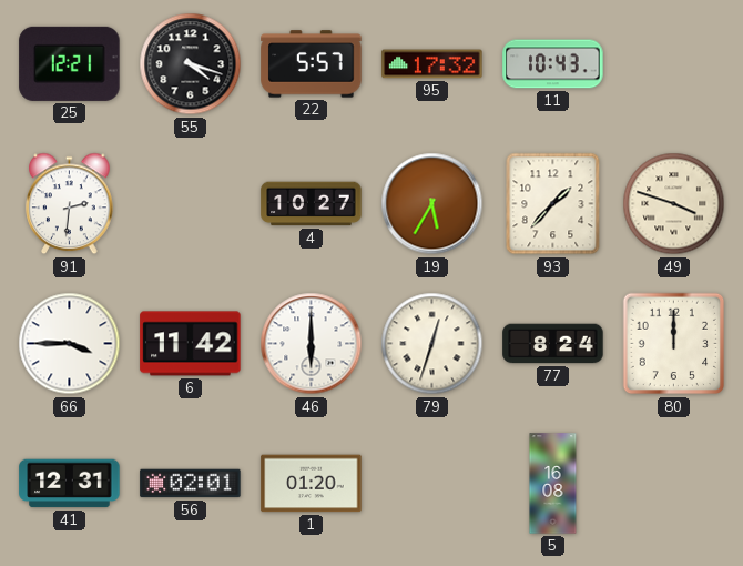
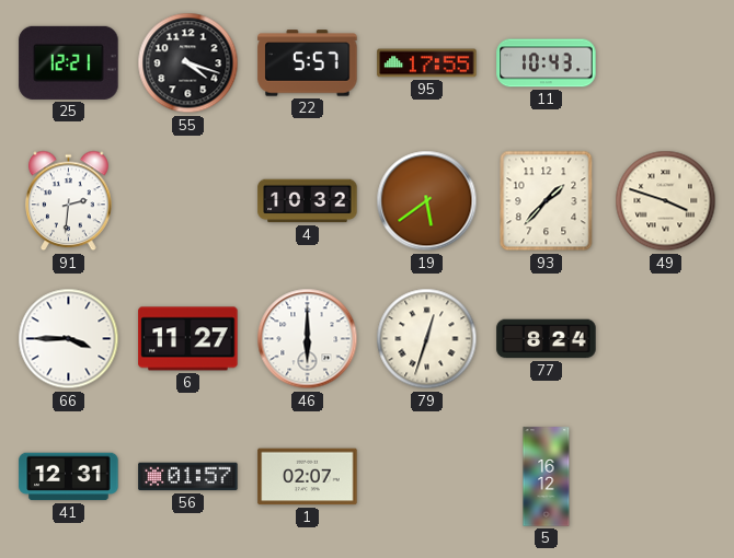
95: 17:32 -> 17:55 (427, 63)
4: 10:27 -> 10:32 (308, 201)
19: 5:35 -> 5:39 (427, 201)
6: 11:42 -> 11:27 (188, 339)
80: 12:00 -> none (674, 344)
56: 02:01 -> 01:57 (188, 477)
1: 01:20 -> 02:07 (308, 477)
5: 16:08 -> 16:12 (547, 477)
